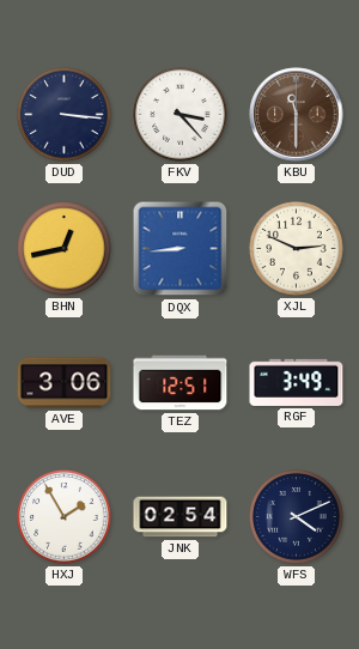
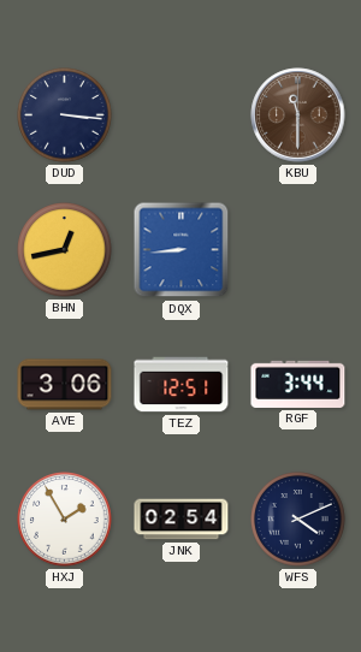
FKV: 3:23 -> none (181, 115)
XJL: 2:49 -> none (297, 249)
RGF: 3:49 -> 3:44 (298, 384)
